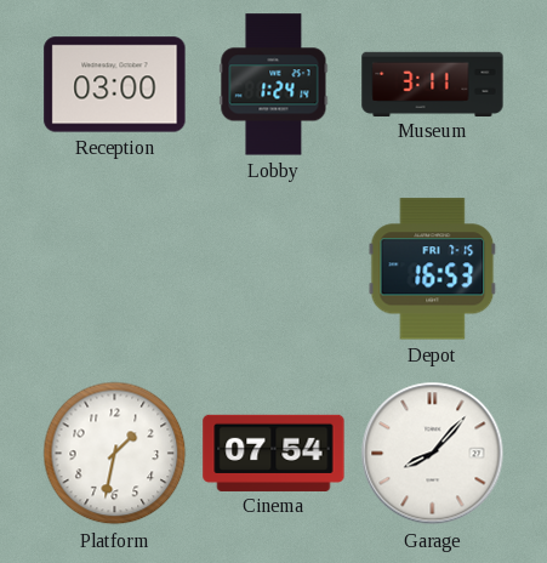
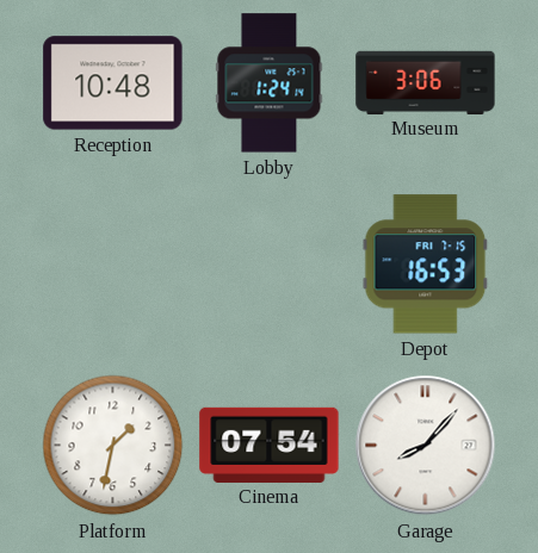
Reception: 03:00 -> 10:48 (113, 83)
Museum: 3:11 -> 3:06 (426, 82)
